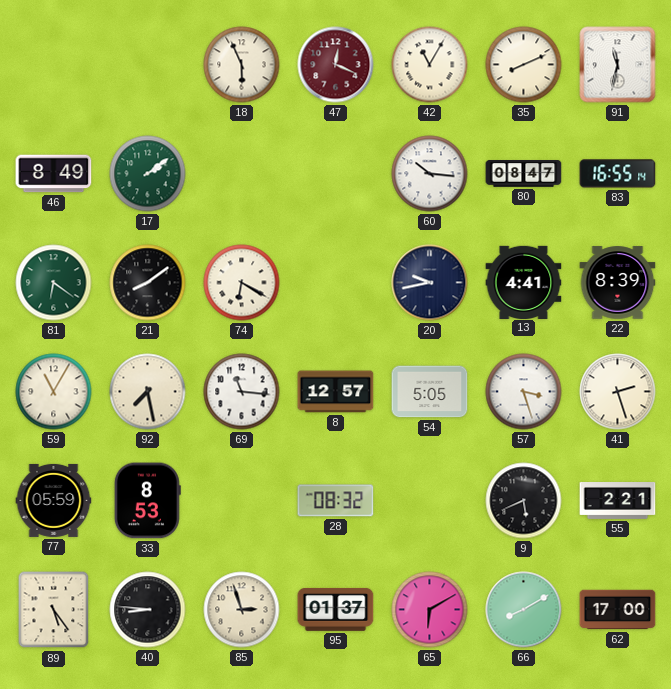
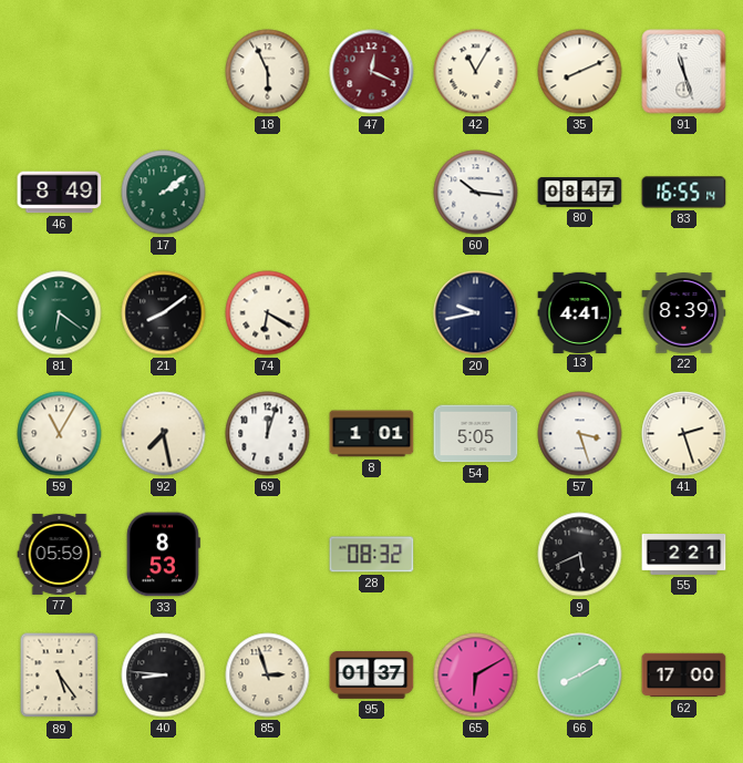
91: 11:32 -> 11:27 (684, 72)
69: 11:16 -> 12:03 (268, 434)
8: 12:57 -> 1:01 (372, 434)
